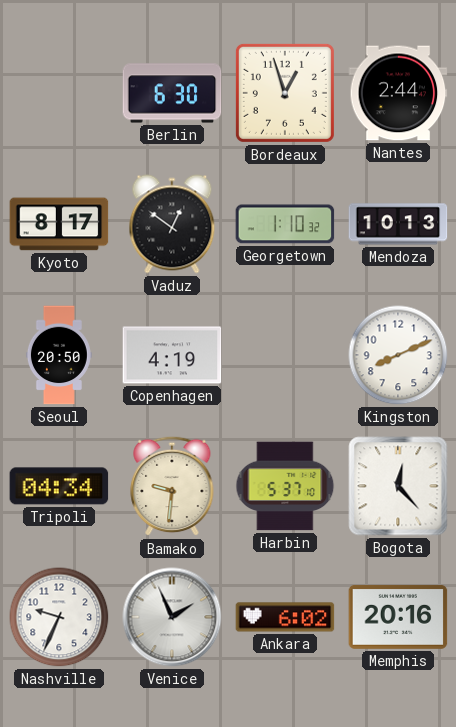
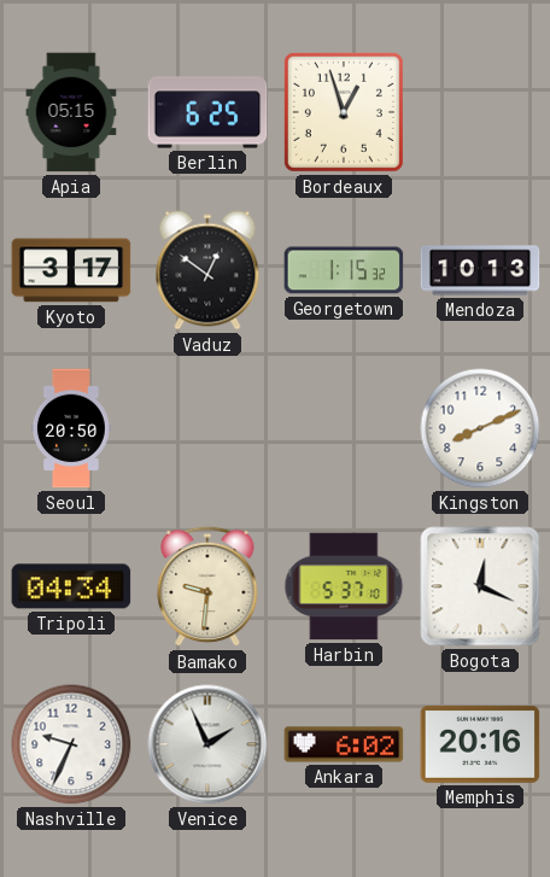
Apia: none -> 05:15 (71, 112)
Berlin: 6:30 -> 6:25 (207, 112)
Nantes: 2:44 -> none (398, 93)
Kyoto: 8:17 -> 3:17 (71, 270)
Georgetown: 1:10 -> 1:15 (344, 270)
Copenhagen: 4:19 -> none (172, 355)
Bogota: 12:23 -> 12:19 (480, 586)
